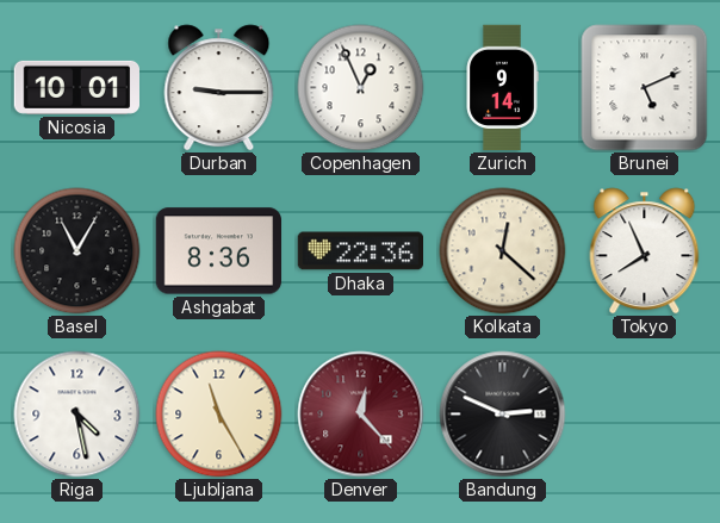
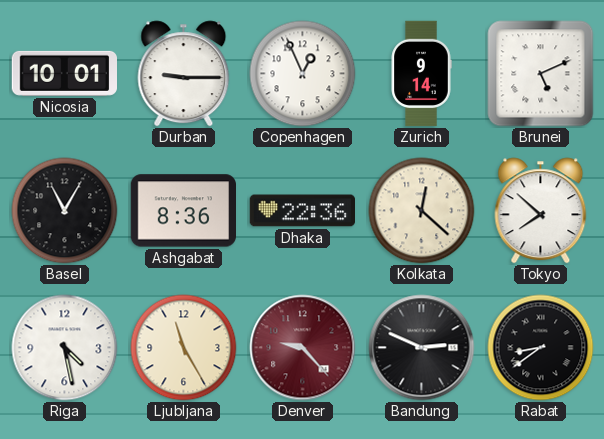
Tokyo: 7:56 -> 7:52 (541, 211)
Denver: 12:23 -> 9:23 (303, 348)
Rabat: none -> 8:39 (541, 348)
